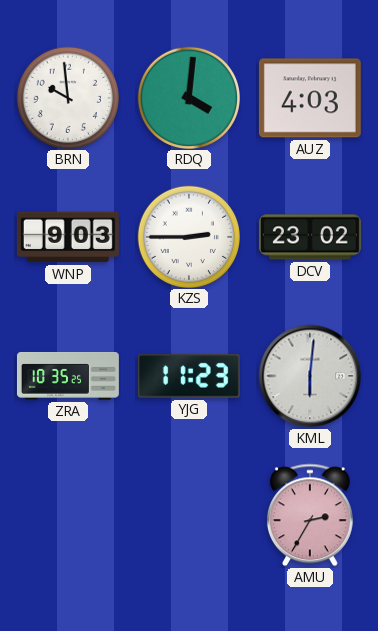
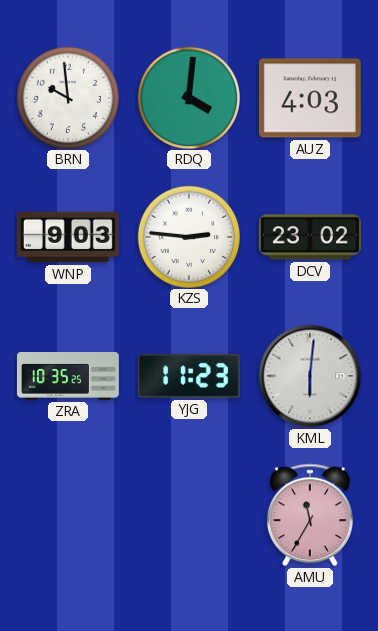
KZS: 2:45 -> 2:46 (188, 236)
AMU: 2:35 -> 11:35 (310, 515)
